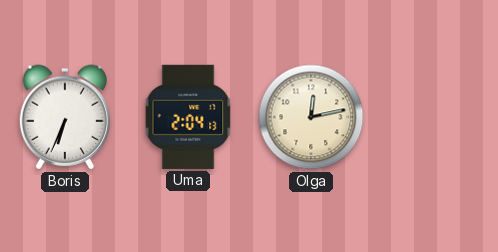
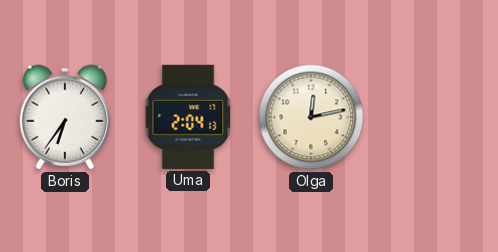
Boris: 6:34 -> 6:36 (64, 117)
